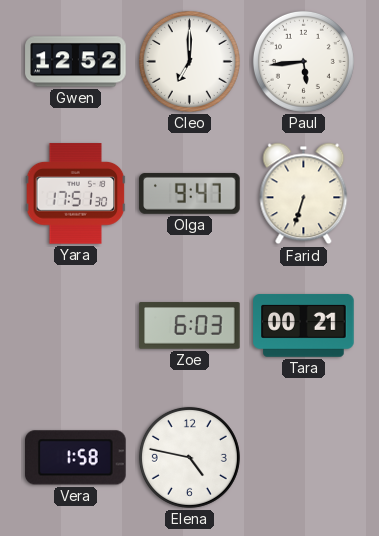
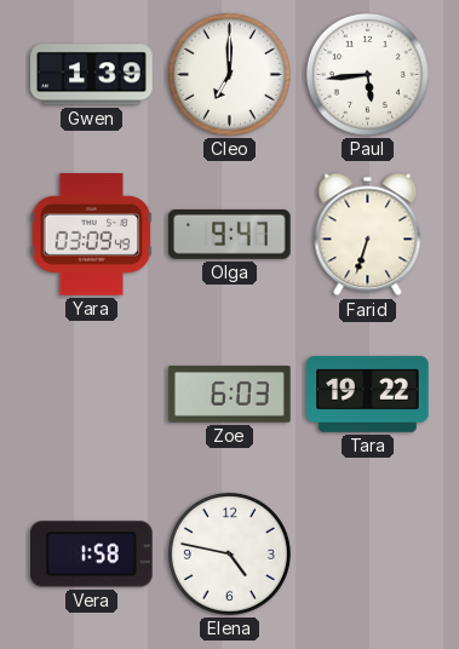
Gwen: 12:52 -> 1:39 (92, 75)
Yara: 17:51 -> 03:09 (92, 235)
Tara: 00:21 -> 19:22 (368, 395)
